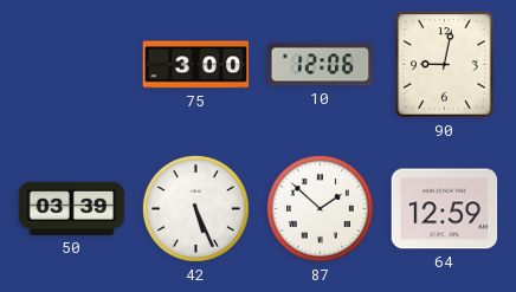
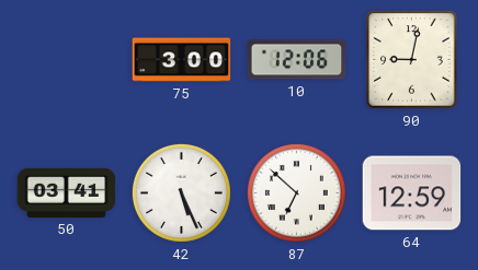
50: 03:39 -> 03:41 (67, 192)
87: 1:52 -> 6:52 (296, 192)
